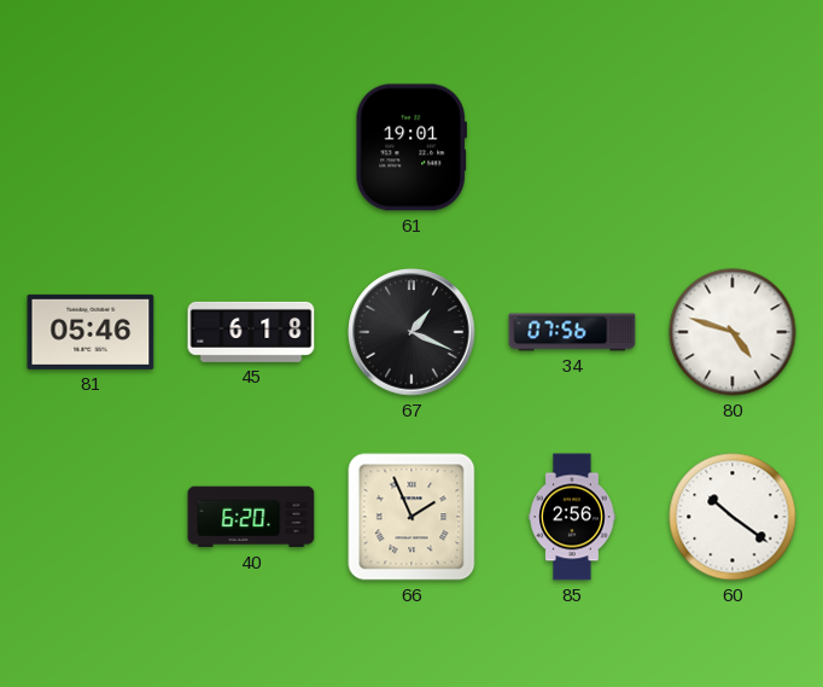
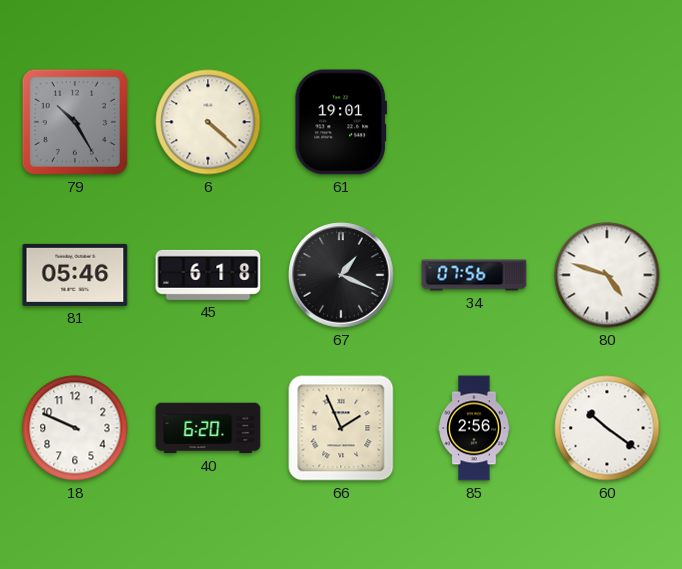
79: none -> 10:25 (75, 122)
6: none -> 4:22 (208, 122)
18: none -> 9:49 (75, 428)
